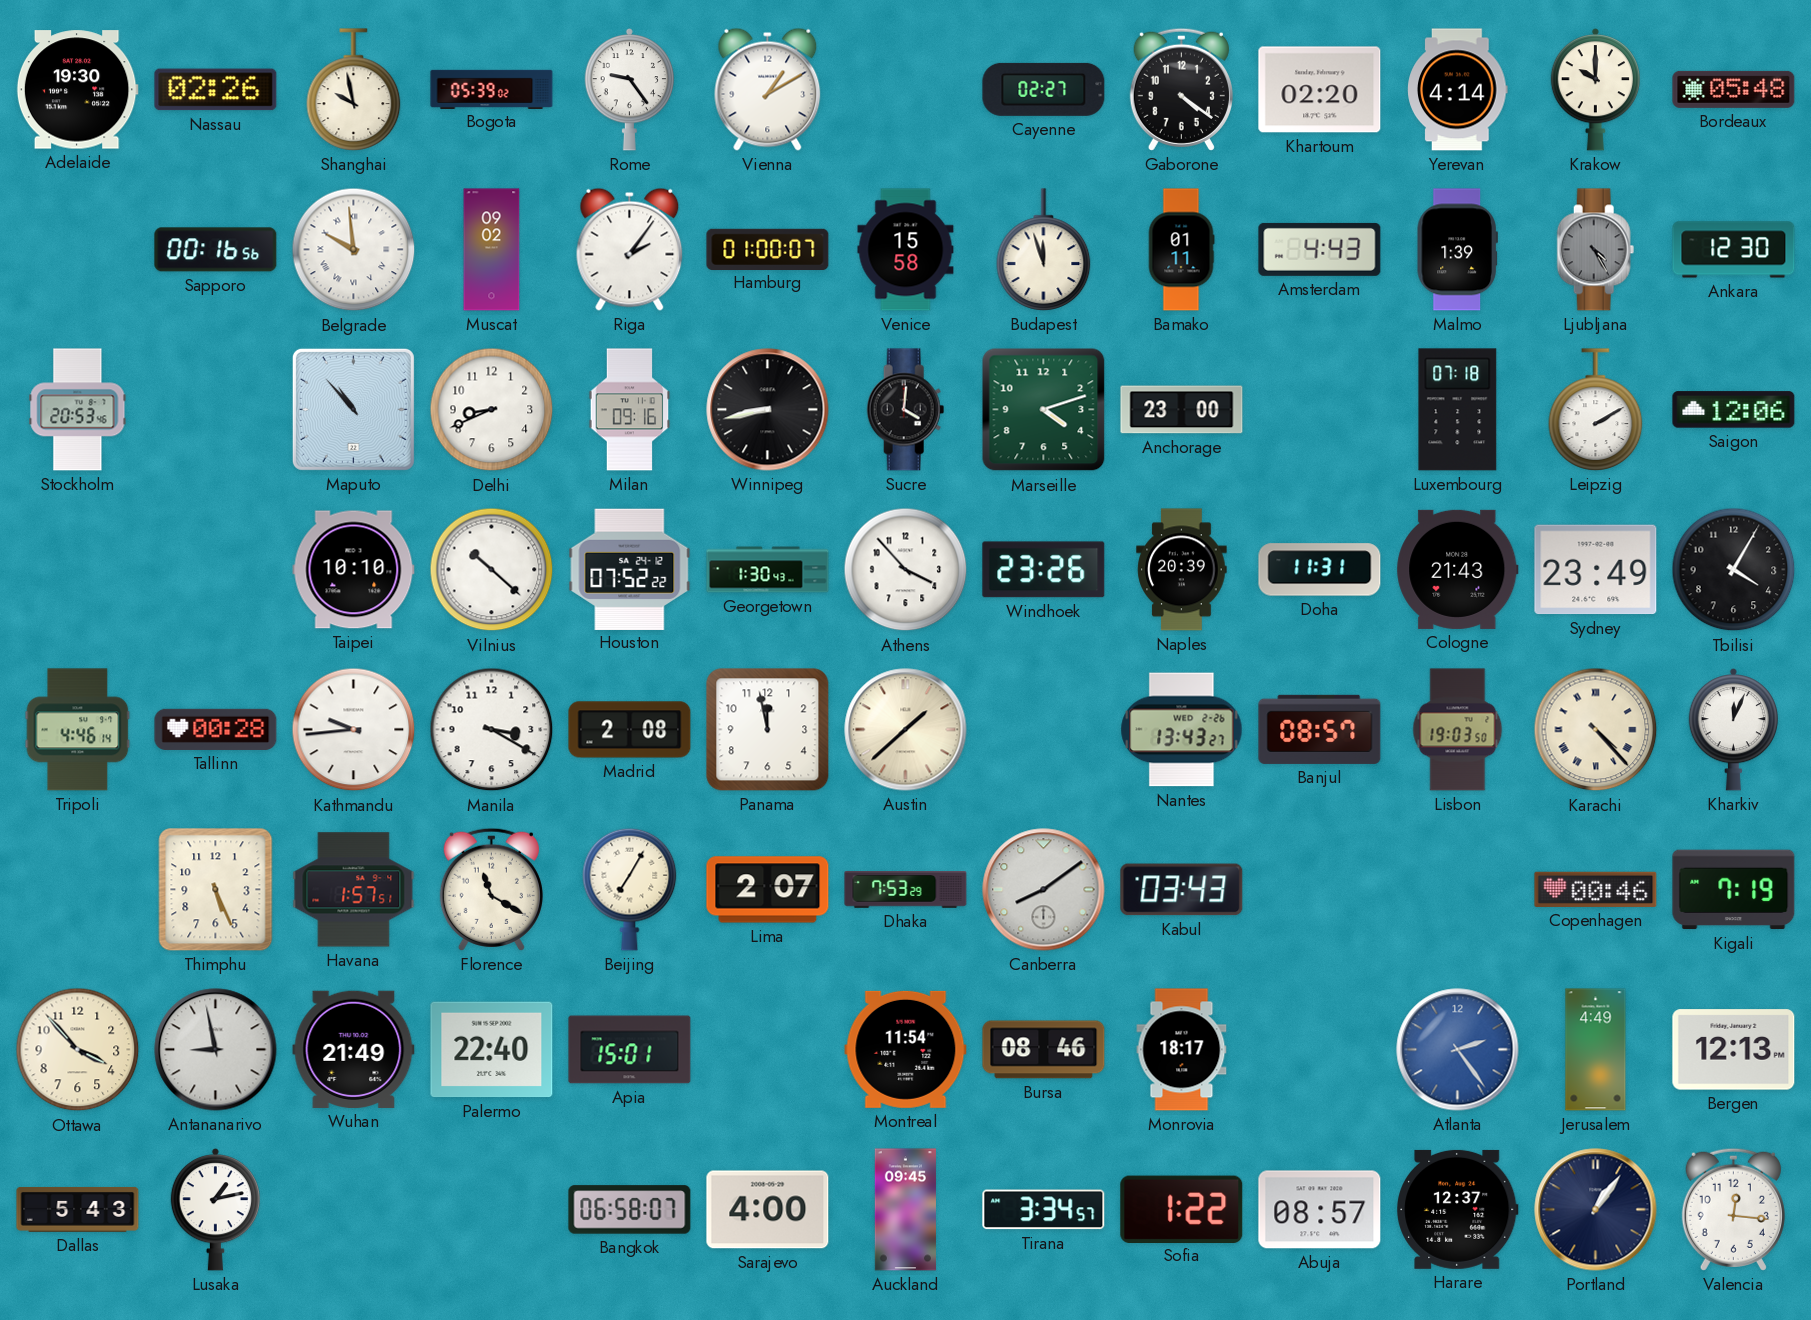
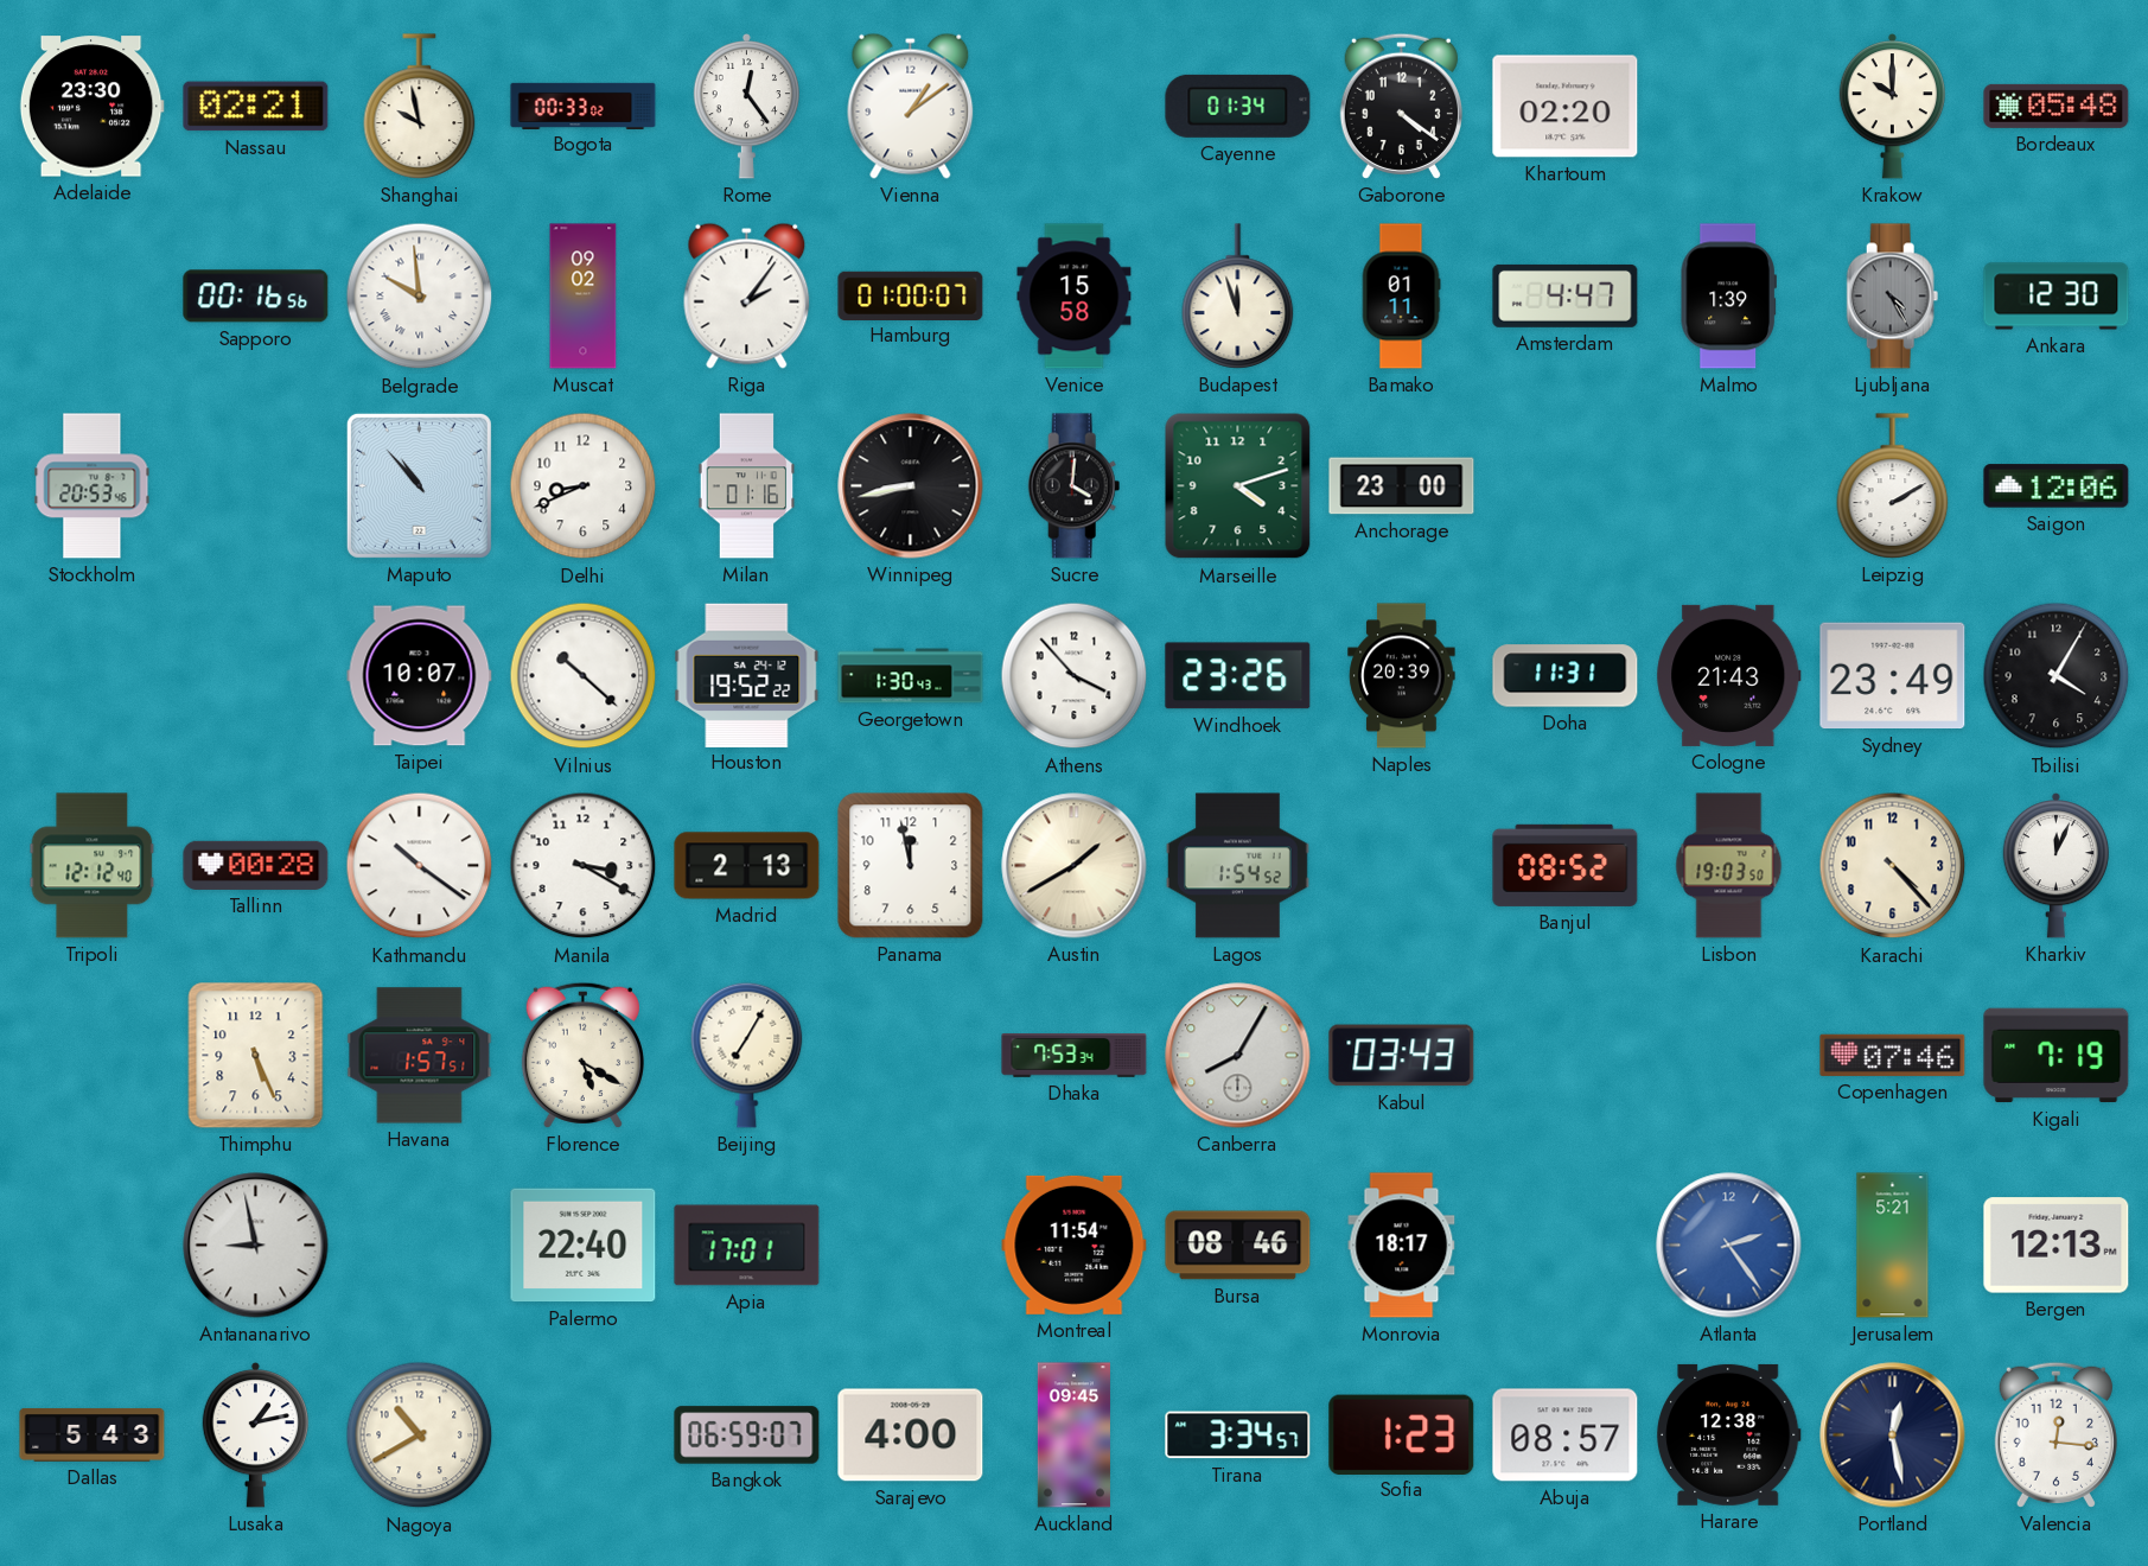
Adelaide: 19:30 -> 23:30 (91, 107)
Nassau: 02:26 -> 02:21 (256, 107)
Bogota: 05:39 -> 00:33 (584, 106)
Rome: 9:24 -> 12:24 (747, 106)
Vienna: 1:10 -> 1:09 (911, 106)
Cayenne: 02:27 -> 01:34 (1238, 106)
Yerevan: 4:14 -> none (1458, 90)
Amsterdam: 4:43 -> 4:47 (1566, 295)
Milan: 09:16 -> 01:16 (747, 486)
Luxembourg: 07:18 -> none (1458, 410)
Taipei: 10:10 -> 10:07 (420, 676)
Houston: 07:52 -> 19:52 (747, 675)
Tripoli: 4:46 -> 12:12 (93, 866)
Kathmandu: 9:44 -> 10:21 (420, 866)
Madrid: 2:08 -> 2:13 (747, 866)
Austin: 1:38 -> 1:40 (1075, 866)
Lagos: none -> 1:54 (1237, 866)
Nantes: 13:43 -> none (1182, 730)
Banjul: 08:57 -> 08:52 (1566, 865)
Karachi numerals: Roman -> Arabic (1893, 866)
Florence: 11:20 -> 5:20 (582, 1055)
Lima: 2:07 -> none (768, 890)
Dhaka: 7:53:29 -> 7:53:34 (1075, 1056)
Canberra: 8:09 -> 8:05 (1238, 1056)
Copenhagen: 00:46 -> 07:46 (1893, 1055)
Ottawa: 3:53 -> none (78, 1050)
Wuhan: 21:49 -> none (354, 1049)
Apia: 15:01 -> 17:01 (747, 1246)
Jerusalem: 4:49 -> 5:21 (1893, 1246)
Nagoya: none -> 10:40 (420, 1435)
Bangkok: 06:58 -> 06:59 (747, 1435)
Sofia: 1:22 -> 1:23 (1402, 1434)
Harare: 12:37 -> 12:38 (1729, 1434)
Portland: 1:06 -> 12:28 (1893, 1435)
